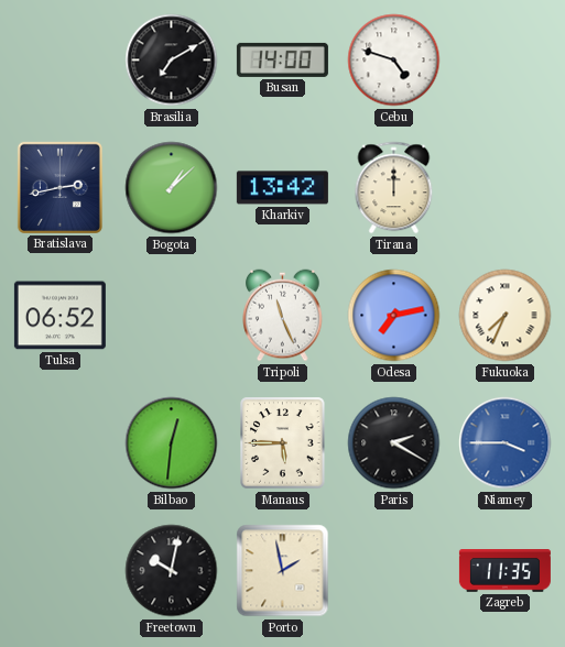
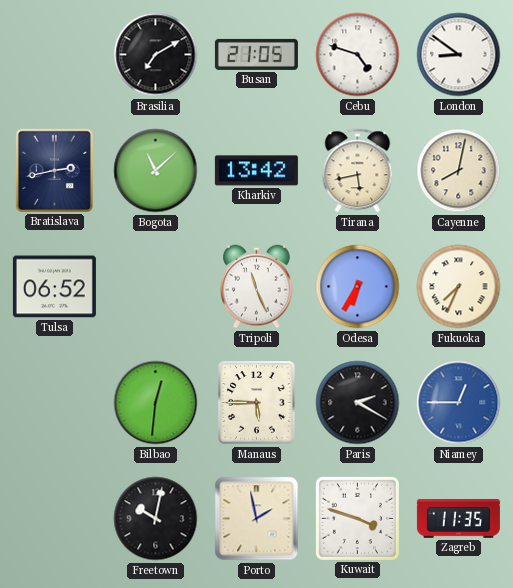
Busan: 14:00 -> 21:05 (256, 54)
London: none -> 8:51 (459, 55)
Bogota: 1:08 -> 11:08 (156, 171)
Tirana: 12:00 -> 5:43 (358, 171)
Cayenne: none -> 8:02 (459, 171)
Odesa: 7:13 -> 6:35 (358, 287)
Niamey: 3:45 -> 12:45 (459, 403)
Kuwait: none -> 3:48 (357, 518)
